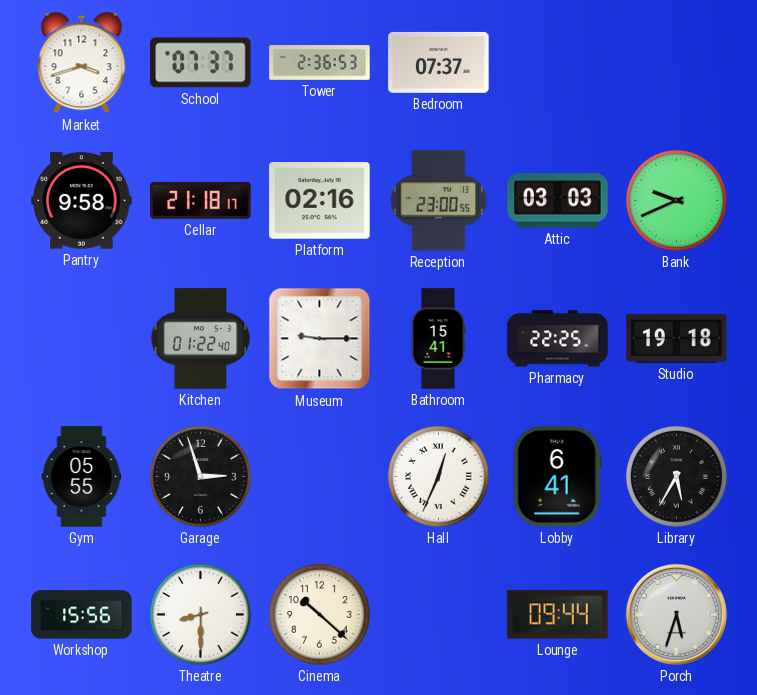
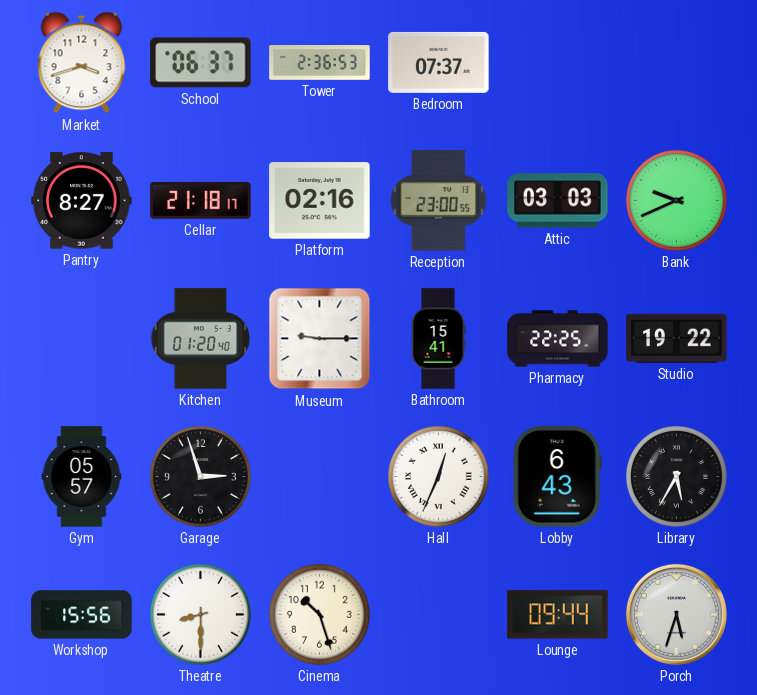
School: 07:37 -> 06:37 (201, 63)
Pantry: 9:58 -> 8:27 (82, 201)
Kitchen: 01:22 -> 01:20 (201, 339)
Studio: 19:18 -> 19:22 (677, 338)
Gym: 05:55 -> 05:57 (82, 477)
Lobby: 6:41 -> 6:43 (557, 477)
Cinema: 10:22 -> 10:27 (320, 615)
